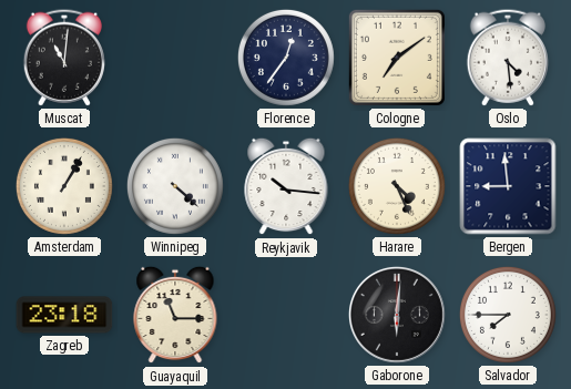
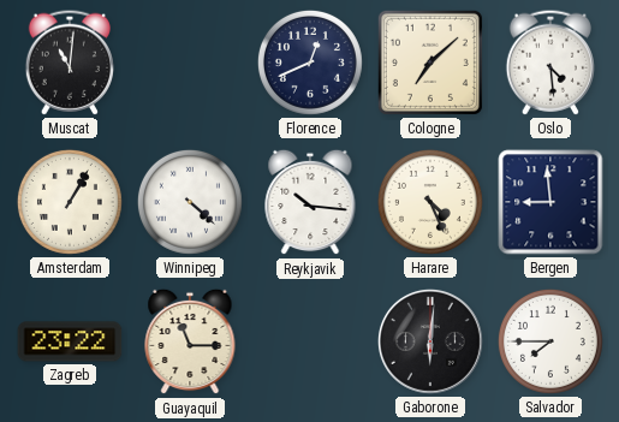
Florence: 12:36 -> 12:41 (310, 63)
Cologne: 7:09 -> 7:08 (430, 63)
Zagreb: 23:18 -> 23:22 (70, 341)
